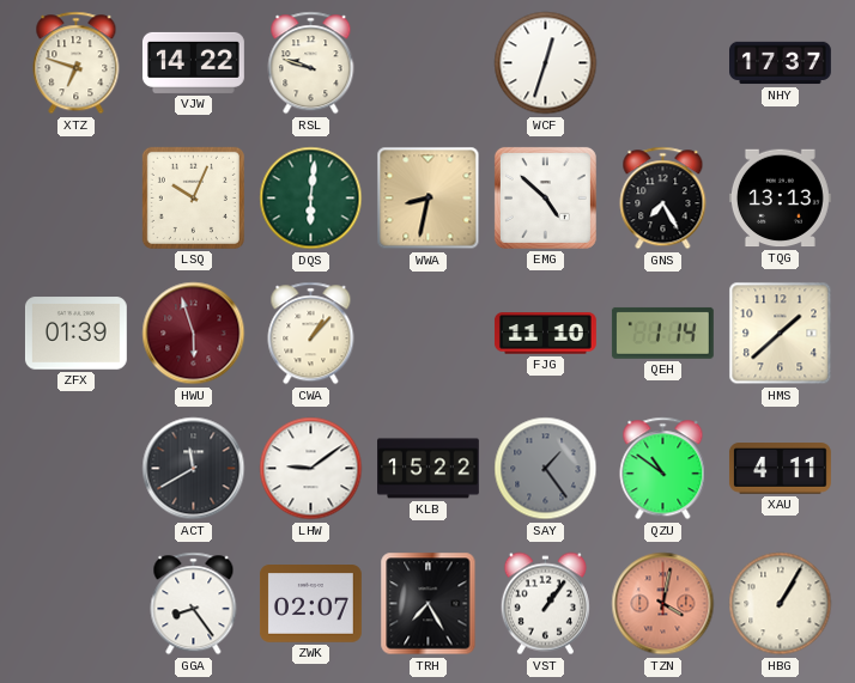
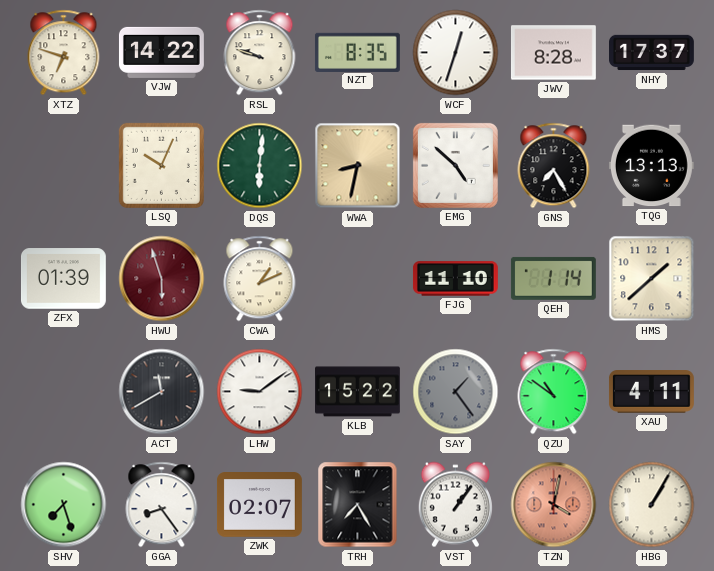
NZT: none -> 8:35 (357, 52)
JWV: none -> 8:28 (553, 53)
CWA: 1:07 -> 1:11 (260, 279)
SHV: none -> 7:27 (64, 505)
